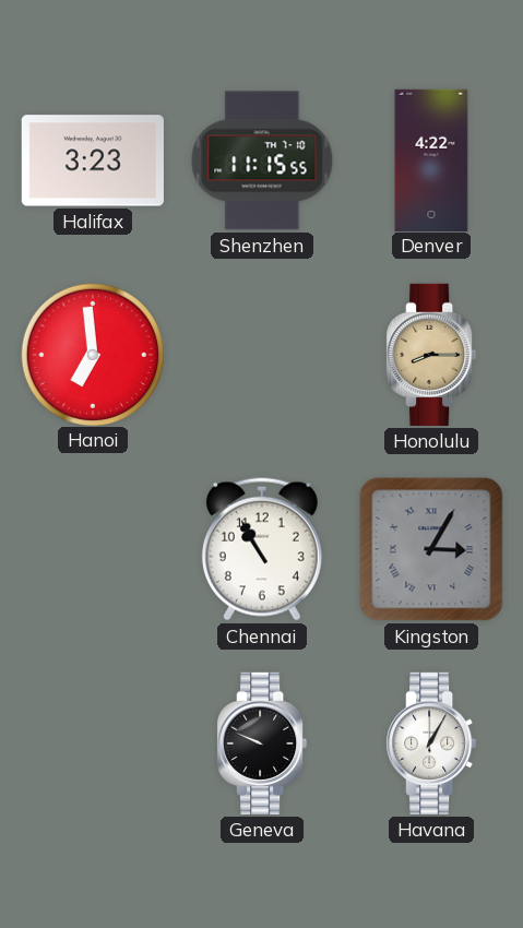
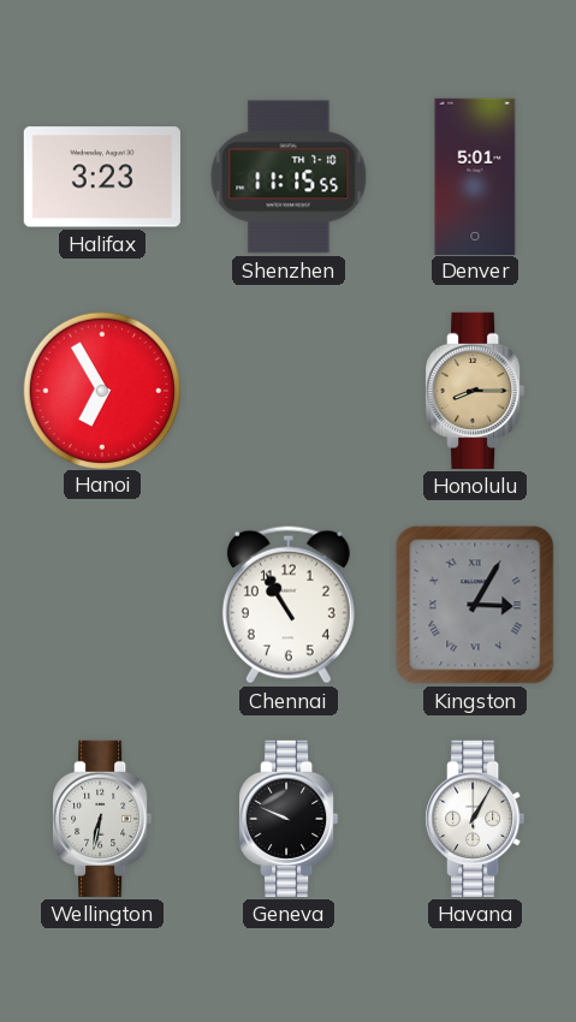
Denver: 4:22 -> 5:01 (475, 176)
Hanoi: 6:59 -> 6:55 (101, 390)
Wellington: none -> 6:32 (102, 819)
